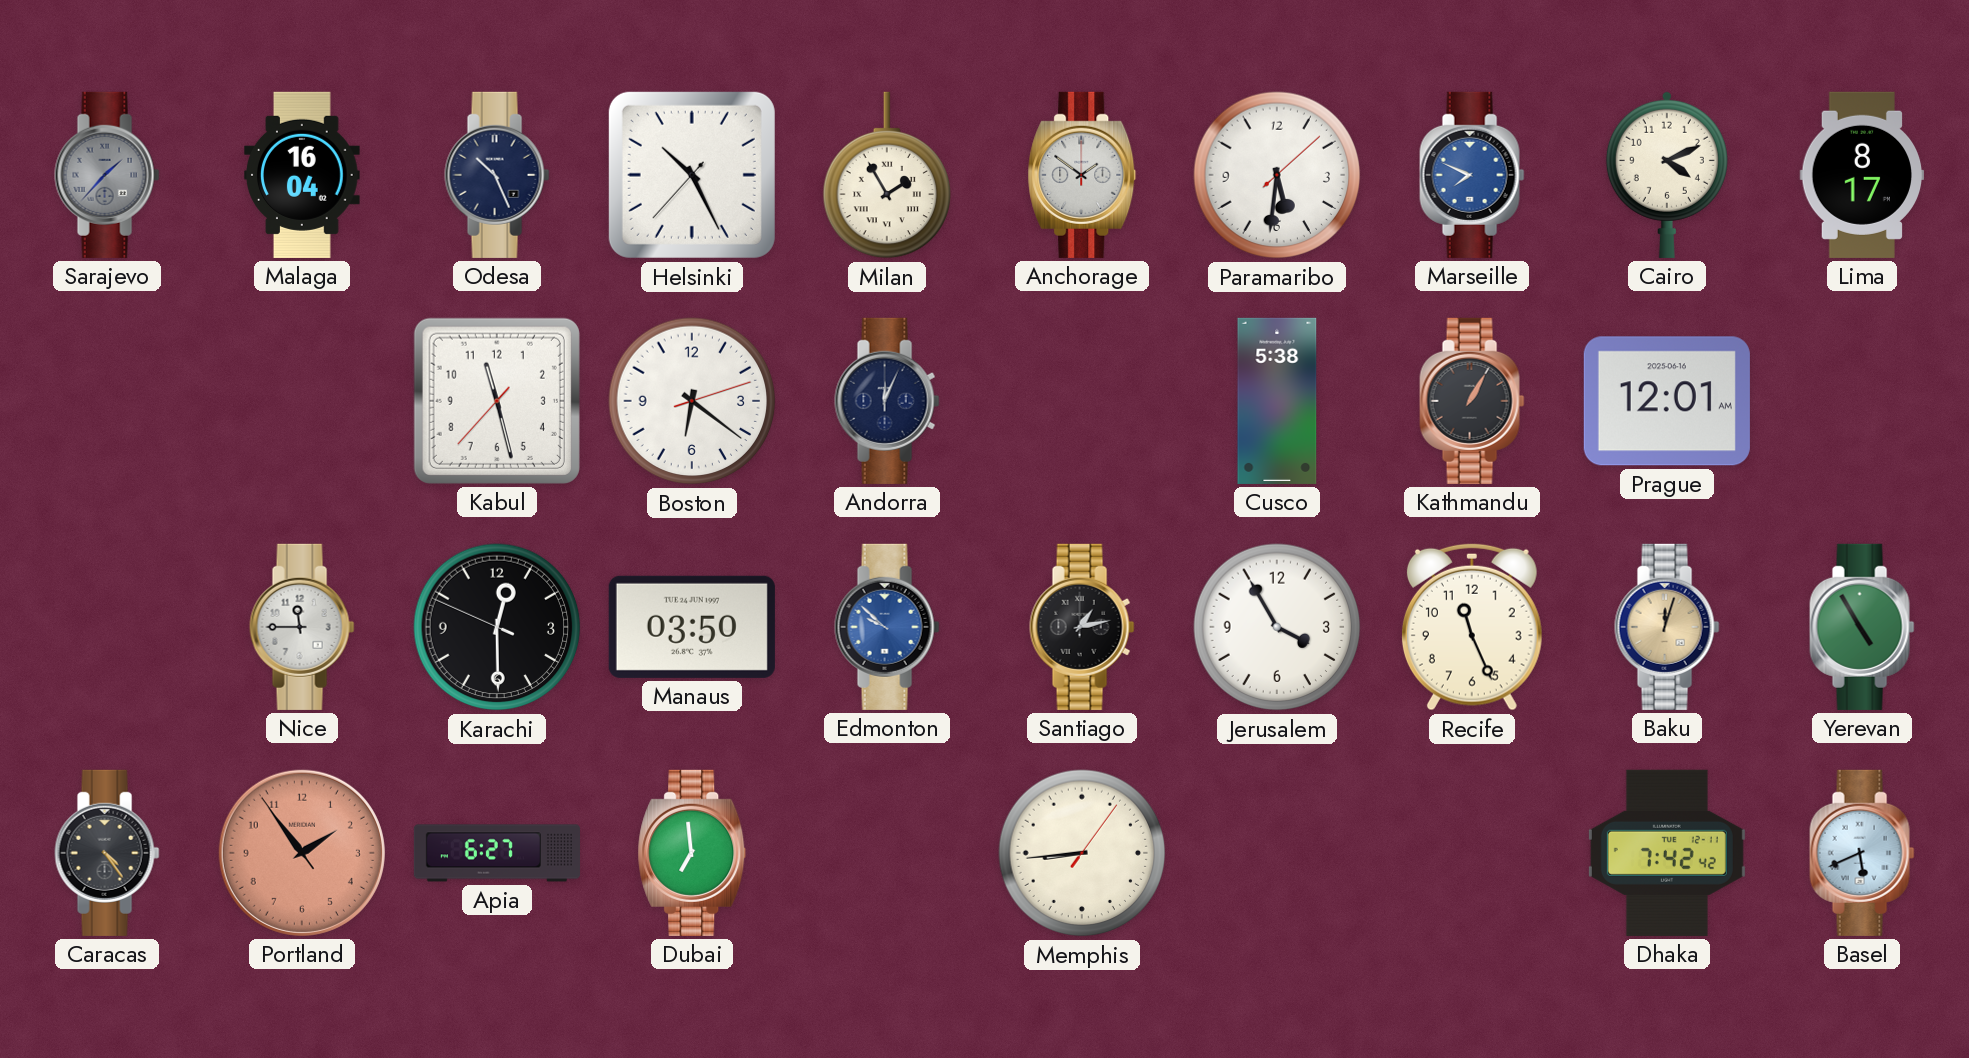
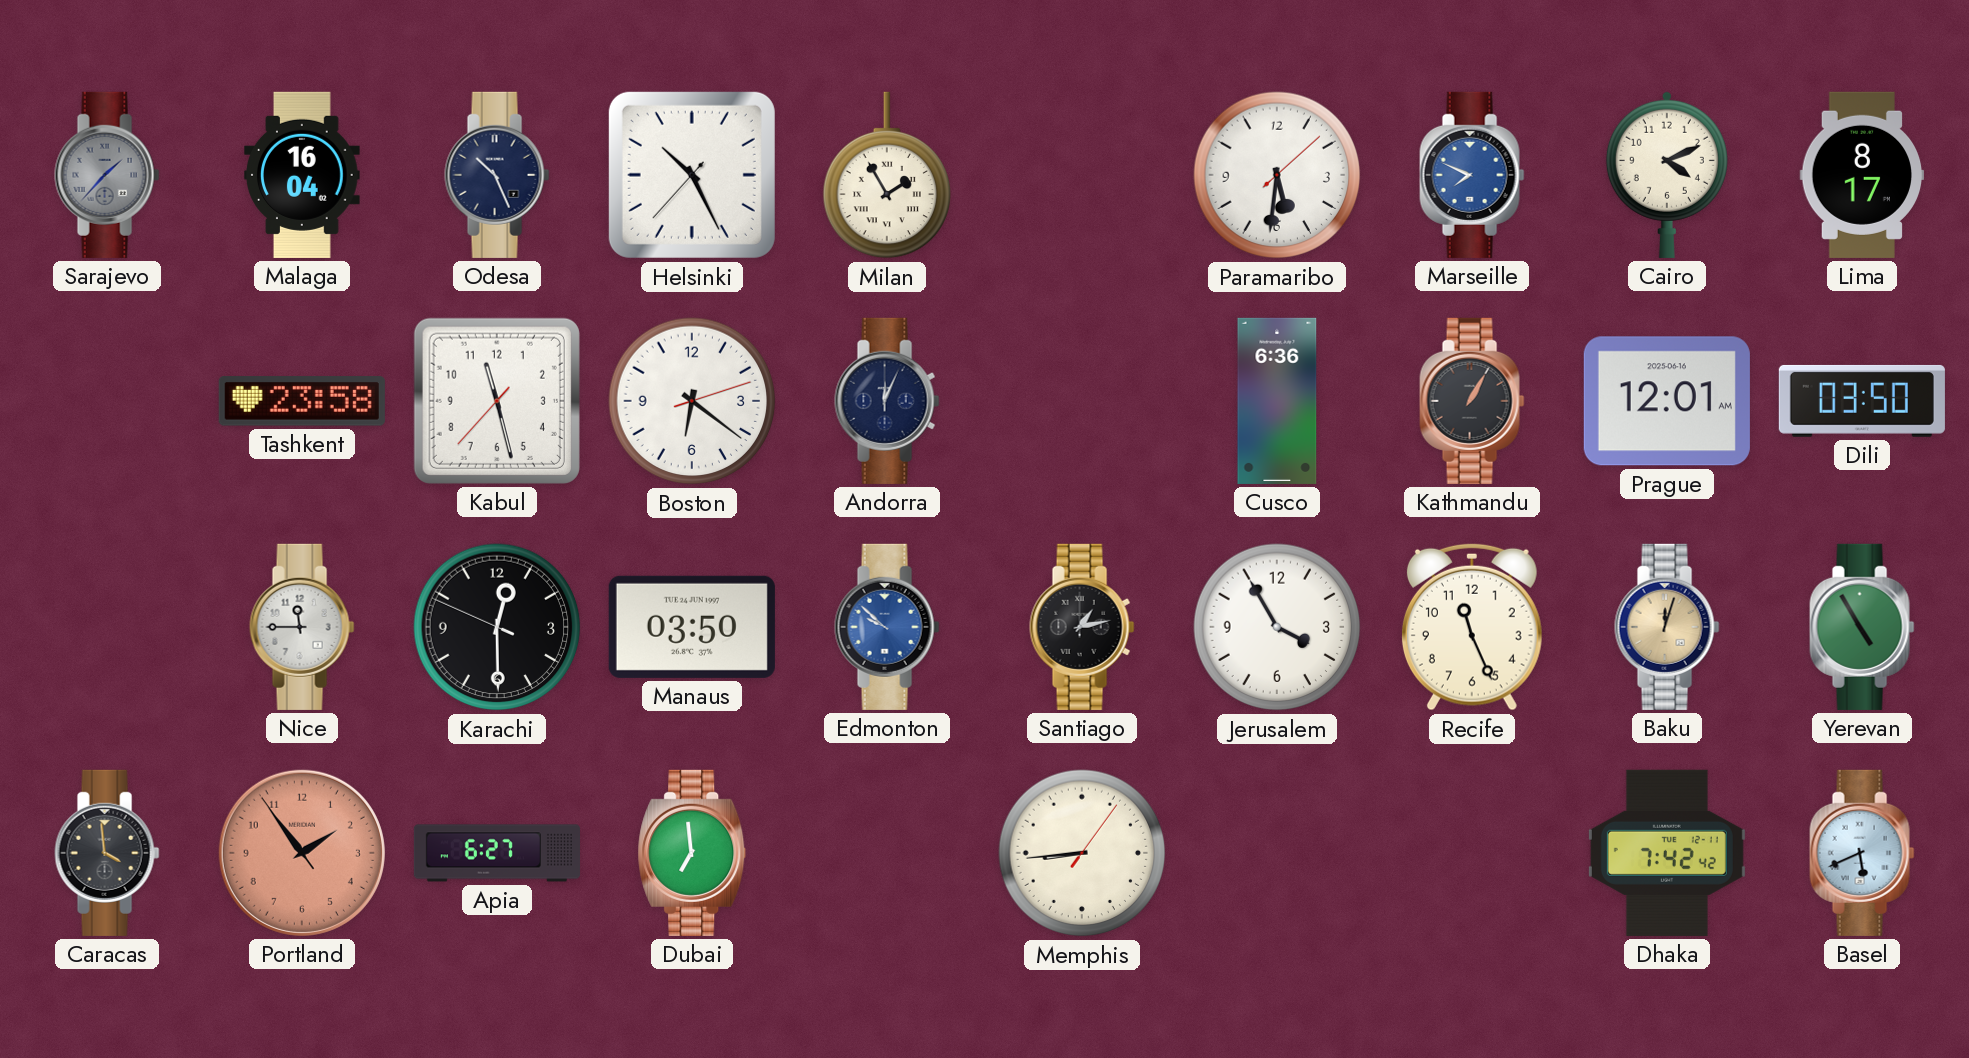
Anchorage: 1:51 -> none (1082, 175)
Tashkent: none -> 23:58 (302, 401)
Cusco: 5:38 -> 6:36 (1277, 401)
Dili: none -> 03:50 (1862, 401)
Caracas: 4:24 -> 3:59 (107, 853)
